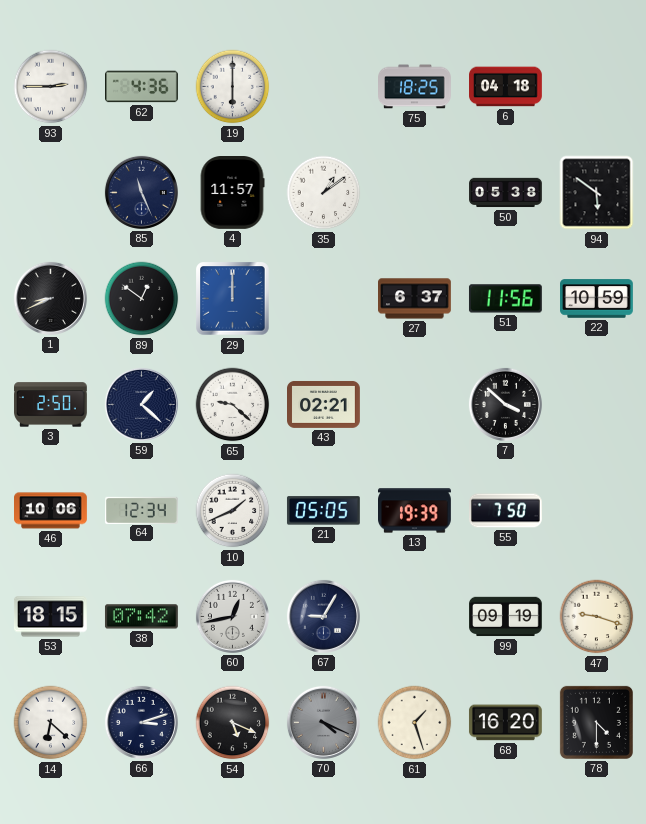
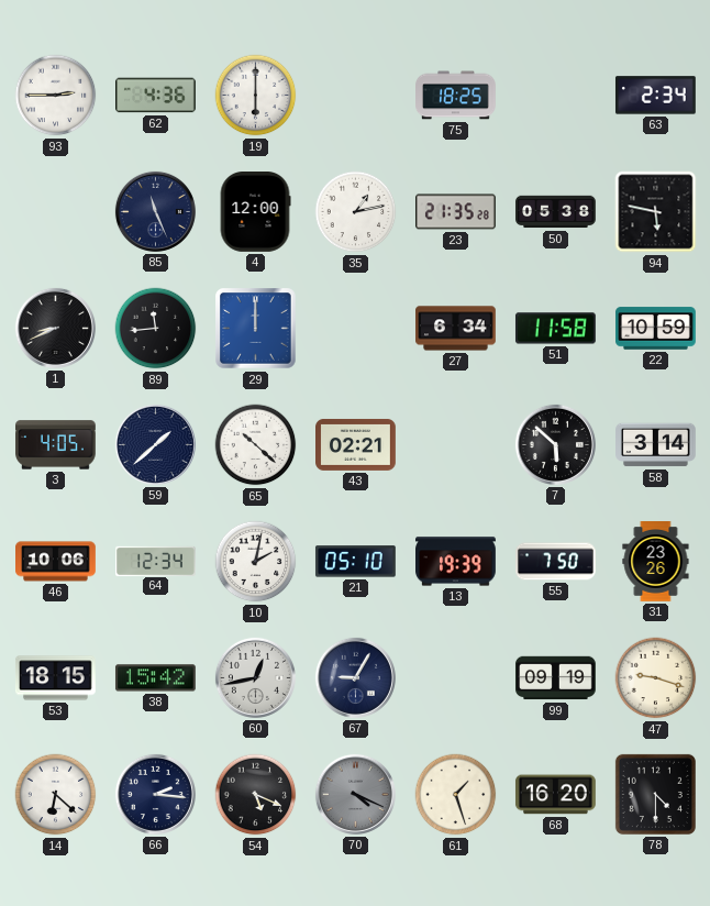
6: 04:18 -> none (506, 87)
63: none -> 2:34 (655, 96)
4: 11:57 -> 12:00 (255, 212)
35: 1:09 -> 1:13 (356, 212)
23: none -> 21:35 (456, 212)
94: 5:51 -> 5:47 (656, 212)
89: 12:51 -> 11:44 (156, 329)
27: 6:37 -> 6:34 (456, 329)
51: 11:56 -> 11:58 (555, 329)
3: 2:50 -> 4:05 (56, 445)
59: 1:22 -> 1:38 (155, 444)
65: 9:22 -> 10:22 (256, 445)
7: 3:52 -> 5:52 (555, 444)
58: none -> 3:14 (656, 445)
10: 1:41 -> 2:02 (256, 562)
21: 05:05 -> 05:10 (355, 562)
31: none -> 23:26 (656, 562)
38: 07:42 -> 15:42 (155, 678)
66: 3:12 -> 2:16 (155, 794)
